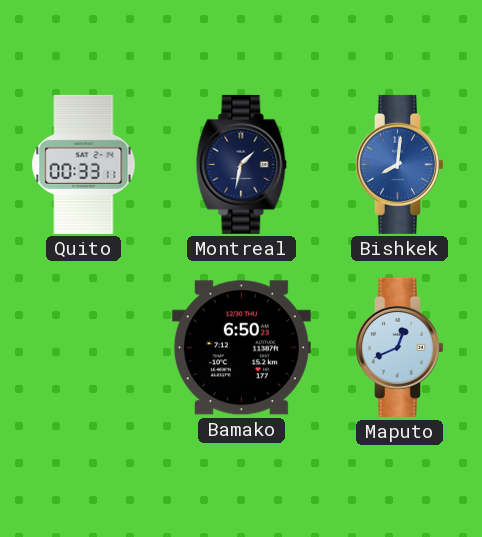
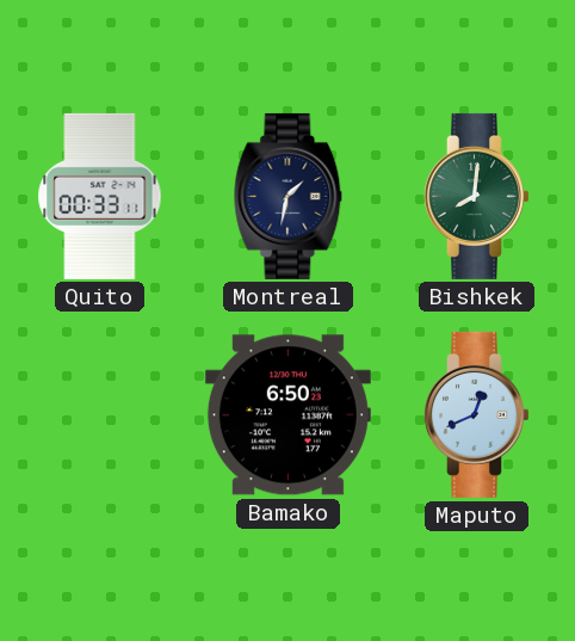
Bishkek dial: blue -> green (476, 196)
